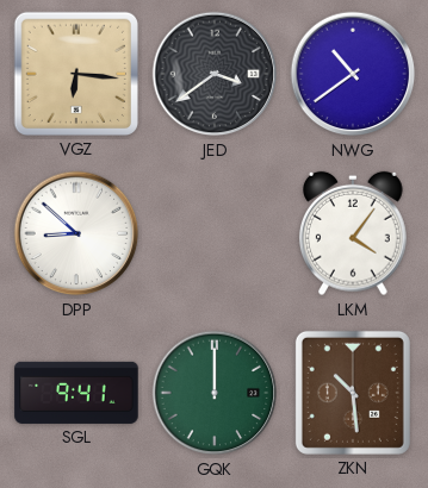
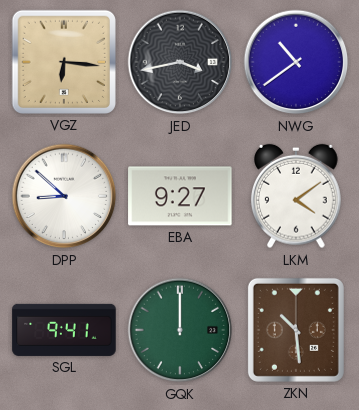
JED: 3:39 -> 3:43 (180, 62)
EBA: none -> 9:27 (180, 196)
LKM: 4:06 -> 4:09 (296, 196)
